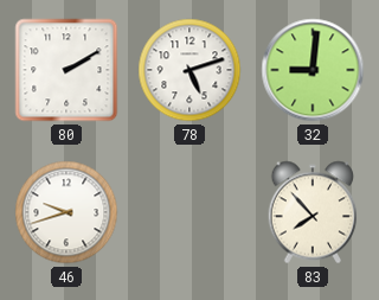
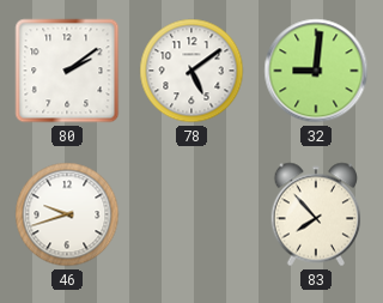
80: 2:10 -> 2:09 (67, 71)
78: 5:12 -> 5:09 (191, 71)
